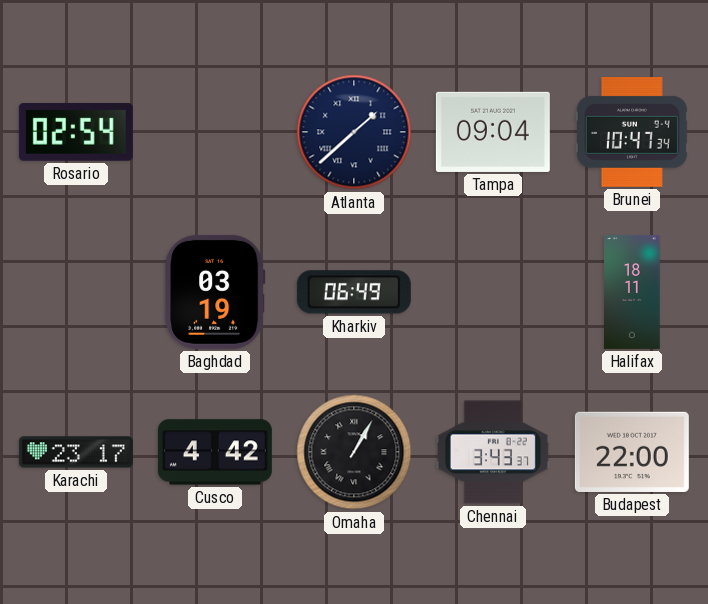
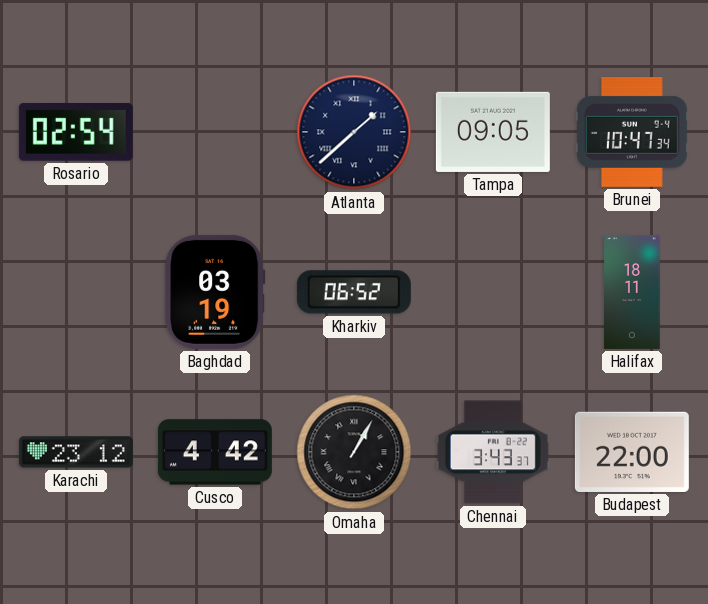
Tampa: 09:04 -> 09:05 (493, 132)
Kharkiv: 06:49 -> 06:52 (354, 292)
Karachi: 23:17 -> 23:12 (76, 452)
